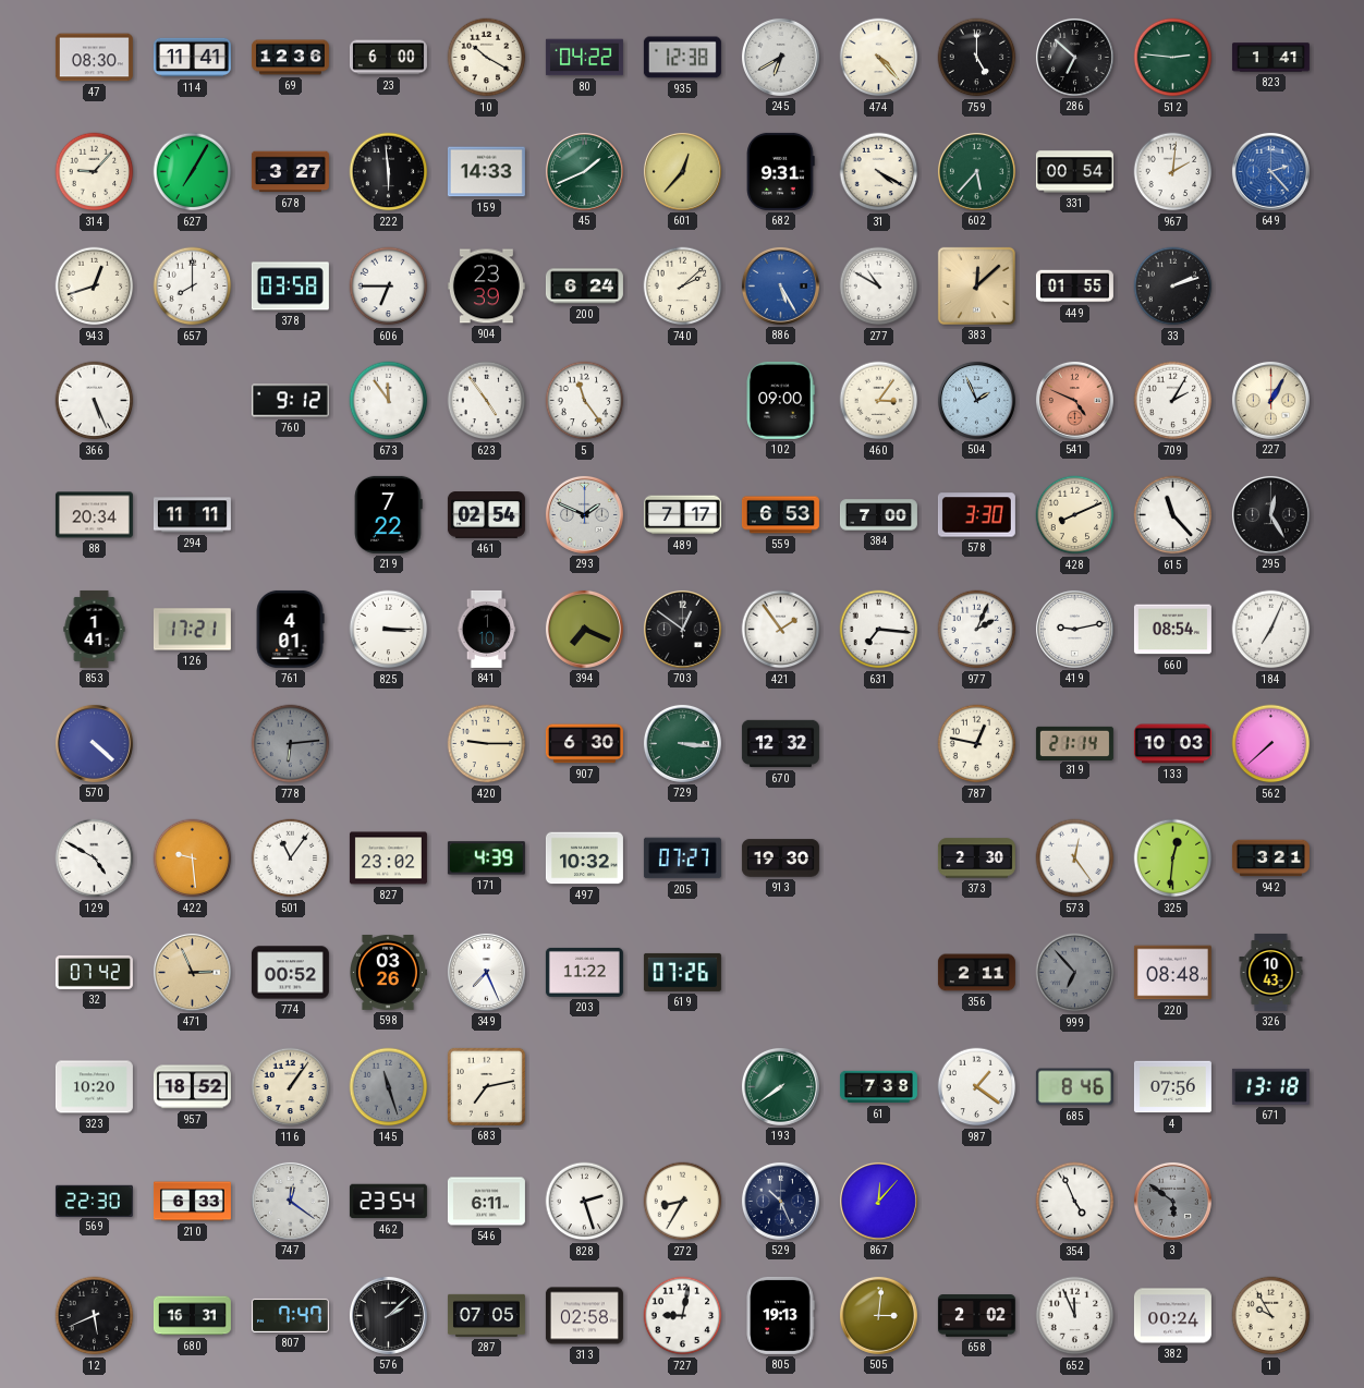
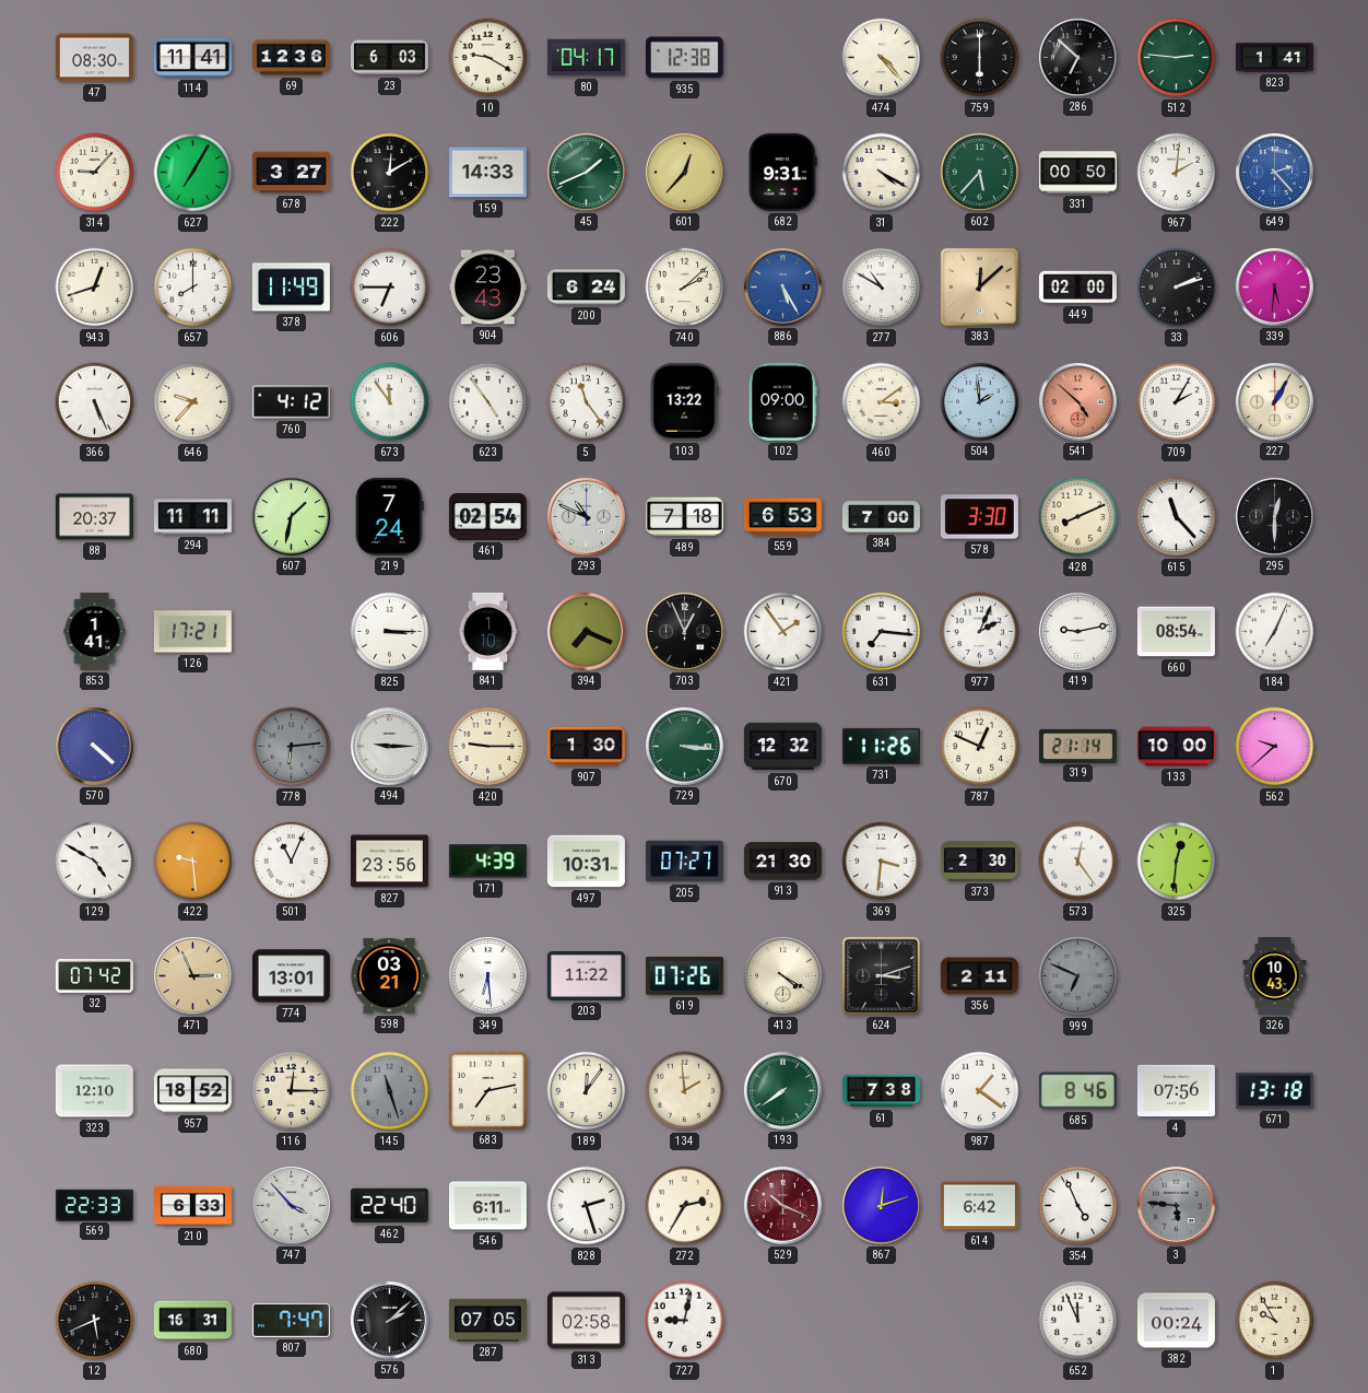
23: 6:00 -> 6:03 (389, 58)
10: 10:20 -> 9:20 (488, 58)
80: 04:22 -> 04:17 (586, 58)
245: 6:40 -> none (780, 57)
759: 5:00 -> 6:00 (980, 58)
222: 5:59 -> 12:10 (390, 173)
331: 00:54 -> 00:50 (1077, 173)
378: 03:58 -> 11:49 (291, 288)
904: 23:39 -> 23:43 (487, 288)
449: 01:55 -> 02:00 (1077, 288)
339: none -> 5:31 (1274, 286)
646: none -> 9:37 (193, 402)
760: 9:12 -> 4:12 (291, 402)
103: none -> 13:22 (684, 401)
460: 3:06 -> 3:09 (882, 402)
504: 1:56 -> 1:59 (979, 401)
541: 4:49 -> 4:52 (1077, 401)
88: 20:34 -> 20:37 (94, 517)
607: none -> 1:32 (291, 516)
219: 7:22 -> 7:24 (390, 516)
293: 1:49 -> 10:49 (586, 516)
489: 7:17 -> 7:18 (684, 517)
295: 12:25 -> 12:30 (1274, 516)
761: 4:01 -> none (290, 629)
703: 12:51 -> 12:56 (684, 631)
494: none -> 9:15 (389, 746)
907: 6:30 -> 1:30 (586, 747)
731: none -> 11:26 (881, 746)
787: 12:47 -> 12:49 (980, 747)
133: 10:03 -> 10:00 (1176, 747)
562: 7:38 -> 9:38 (1275, 747)
501: 11:06 -> 11:04 (292, 862)
827: 23:02 -> 23:56 (389, 862)
497: 10:32 -> 10:31 (586, 862)
913: 19:30 -> 21:30 (782, 862)
369: none -> 3:31 (882, 862)
942: 3:21 -> none (1270, 859)
774: 00:52 -> 13:01 (291, 976)
598: 03:26 -> 03:21 (390, 975)
349: 7:26 -> 6:29 (487, 975)
413: none -> 4:20 (782, 975)
624: none -> 3:12 (881, 975)
999: 6:53 -> 6:49 (1078, 976)
220: 08:48 -> none (1172, 973)
323: 10:20 -> 12:10 (94, 1091)
116: 1:06 -> 12:15 (292, 1091)
189: none -> 12:06 (587, 1091)
134: none -> 1:59 (685, 1091)
569: 22:30 -> 22:33 (94, 1205)
747: 12:21 -> 3:53 (291, 1205)
462: 23:54 -> 22:40 (389, 1206)
272: 8:35 -> 2:35 (685, 1206)
529: 10:26 -> 10:19 (782, 1205)
529 dial: navy -> burgundy (782, 1205)
867: 12:07 -> 12:12 (881, 1205)
614: none -> 6:42 (979, 1206)
3: 5:51 -> 5:46 (1176, 1205)
805: 19:13 -> none (780, 1315)
505: 3:01 -> none (878, 1315)
658: 2:02 -> none (976, 1316)
